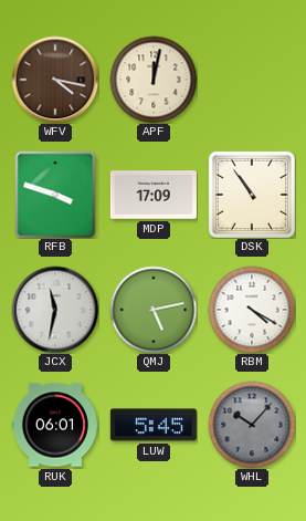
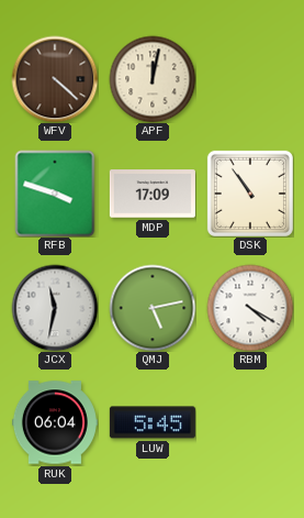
WFV: 4:17 -> 4:22 (55, 79)
RUK: 06:01 -> 06:04 (55, 422)
WHL: 10:07 -> none (252, 425)
